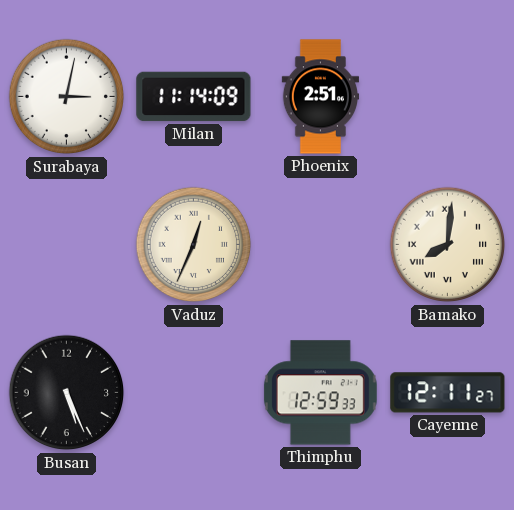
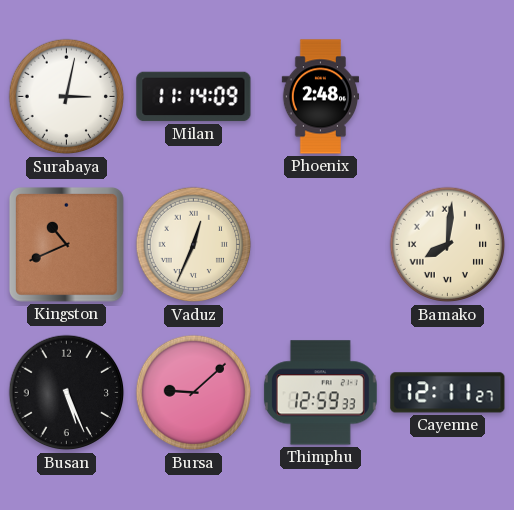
Phoenix: 2:51 -> 2:48 (320, 97)
Kingston: none -> 10:41 (66, 244)
Bursa: none -> 9:08 (194, 393)
